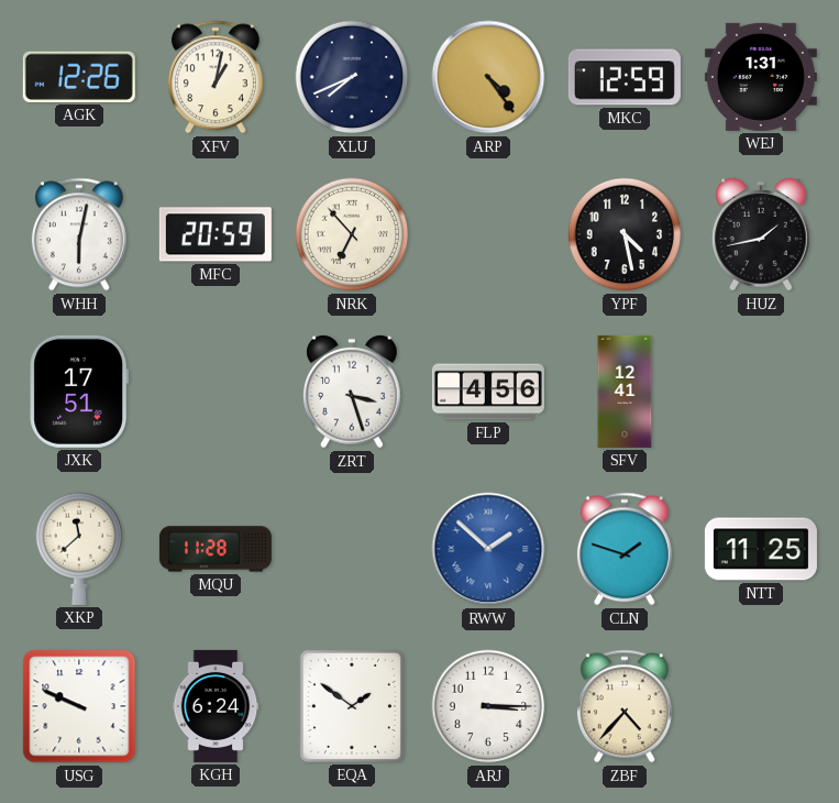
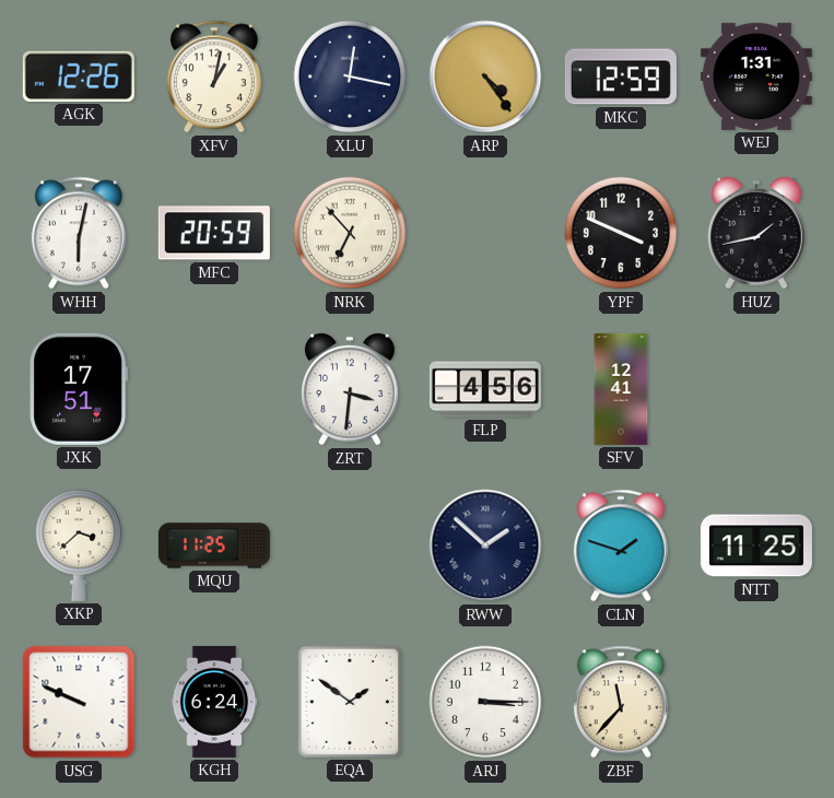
XLU: 7:41 -> 12:17 (350, 77)
YPF: 4:28 -> 3:49 (621, 233)
ZRT: 3:27 -> 3:31 (350, 389)
XKP: 11:38 -> 3:38 (79, 545)
MQU: 11:28 -> 11:25 (214, 545)
RWW dial: blue -> navy (485, 545)
ZBF: 4:37 -> 11:37 (621, 702)
